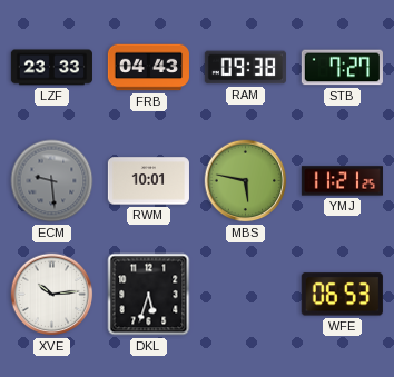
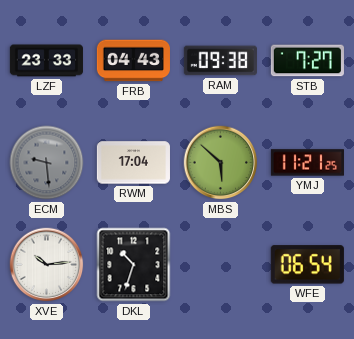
RWM: 10:01 -> 17:04 (133, 163)
MBS: 5:47 -> 5:52 (221, 163)
DKL: 5:33 -> 10:33 (134, 265)
WFE: 06:53 -> 06:54 (307, 265)
